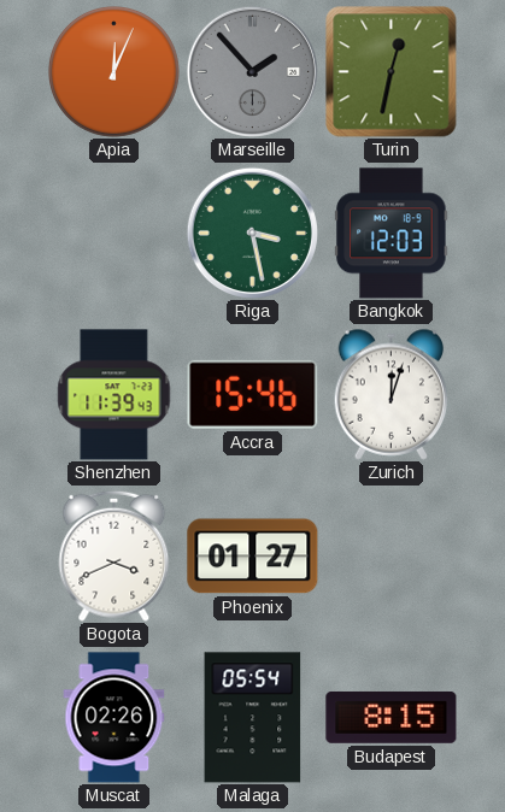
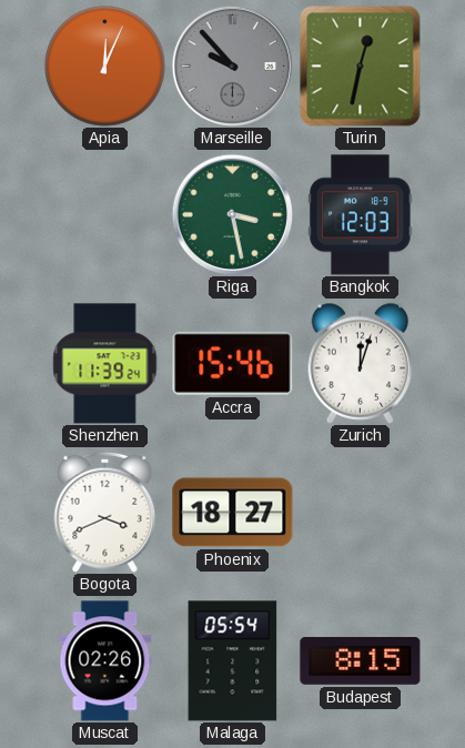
Marseille: 1:53 -> 9:53 (232, 65)
Shenzhen: 11:39:43 -> 11:39:24 (105, 364)
Phoenix: 01:27 -> 18:27 (233, 513)
